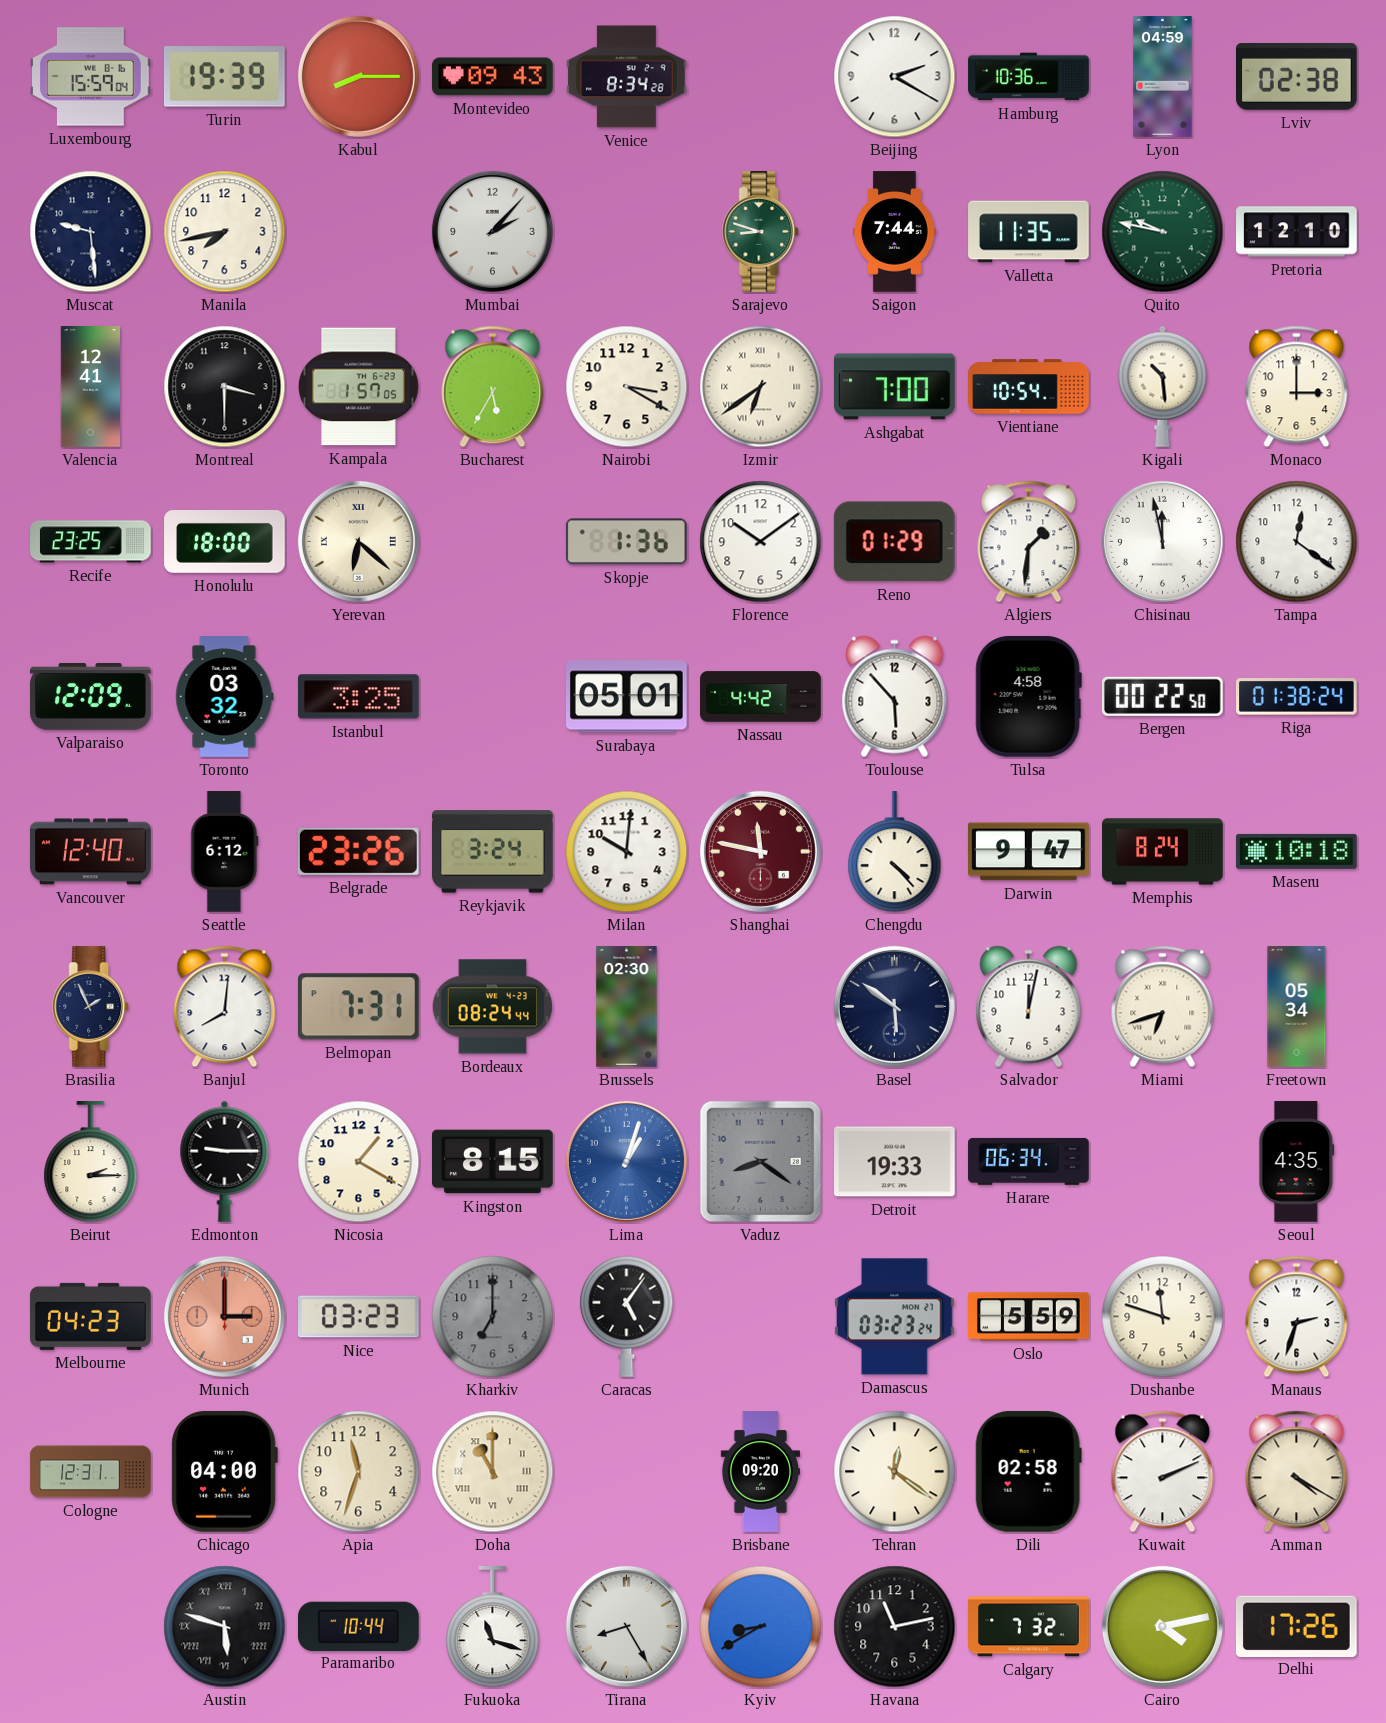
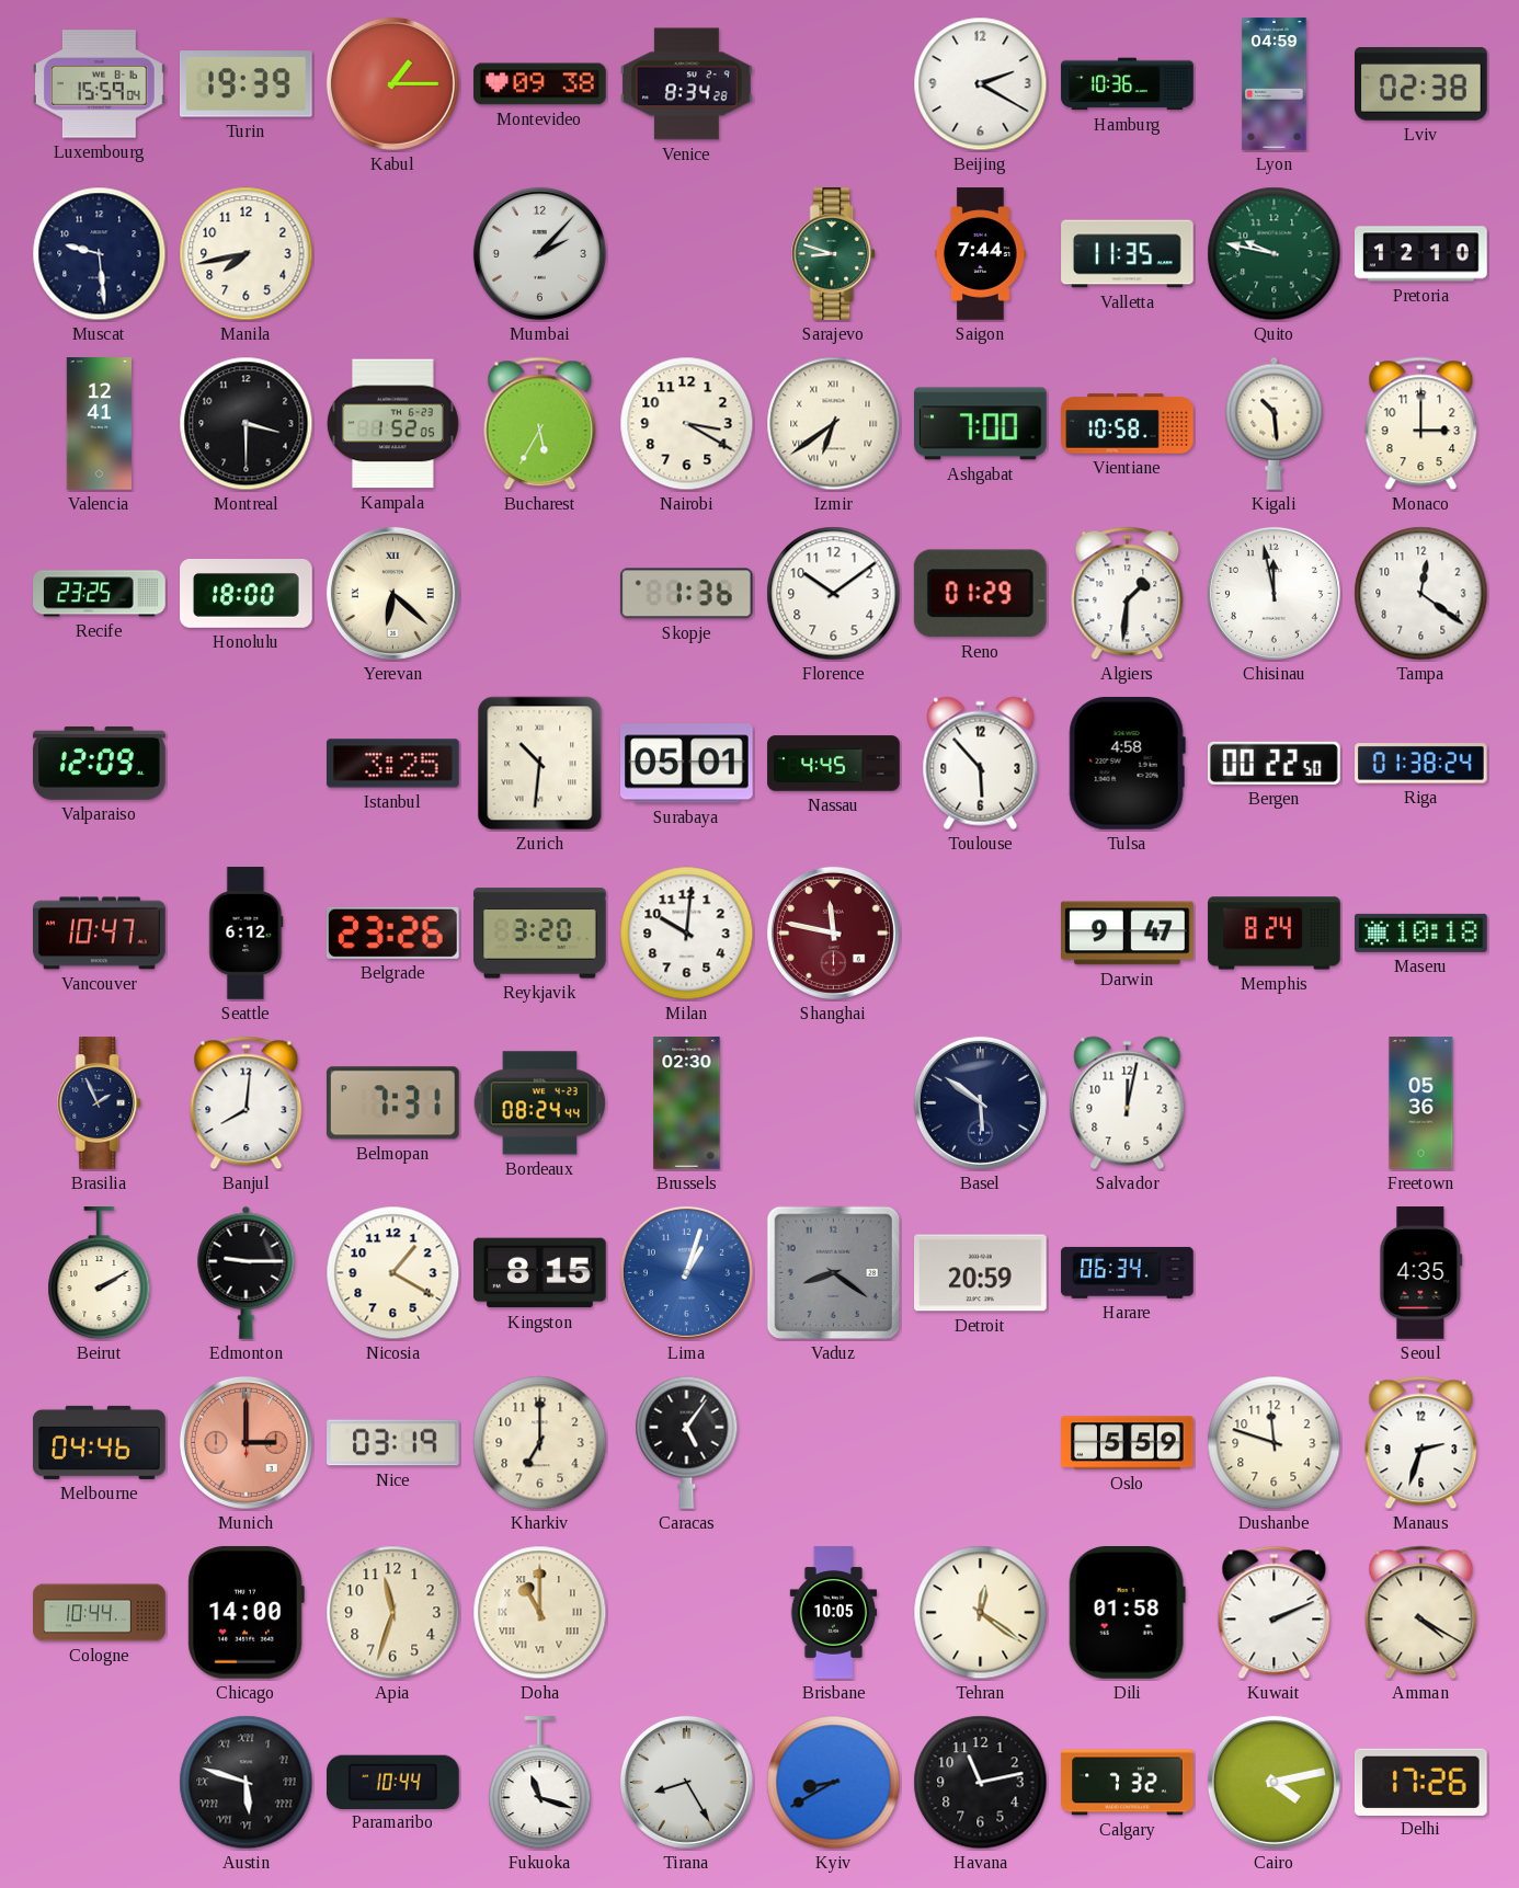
Kabul: 8:15 -> 1:15 (392, 83)
Montevideo: 09:43 -> 09:38 (540, 84)
Kampala: 1:57 -> 1:52 (392, 424)
Vientiane: 10:54 -> 10:58 (1128, 424)
Toronto: 03:32 -> none (225, 697)
Zurich: none -> 10:31 (540, 764)
Nassau: 4:42 -> 4:45 (834, 764)
Vancouver: 12:40 -> 10:47 (100, 934)
Reykjavik: 3:24 -> 3:20 (540, 934)
Chengdu: 4:23 -> none (895, 852)
Miami: 6:42 -> none (1163, 1007)
Freetown: 05:34 -> 05:36 (1421, 1103)
Beirut: 2:15 -> 2:10 (100, 1273)
Detroit: 19:33 -> 20:59 (981, 1273)
Melbourne: 04:23 -> 04:46 (100, 1442)
Nice: 03:23 -> 03:19 (393, 1443)
Kharkiv dial: grey -> cream (540, 1443)
Damascus: 03:23 -> none (894, 1317)
Cologne: 12:31 -> 10:44 (100, 1613)
Chicago: 04:00 -> 14:00 (245, 1612)
Brisbane: 09:20 -> 10:05 (833, 1613)
Dili: 02:58 -> 01:58 (1127, 1613)
